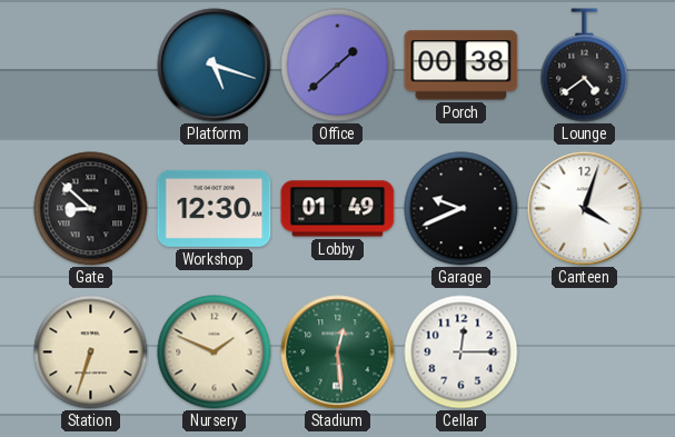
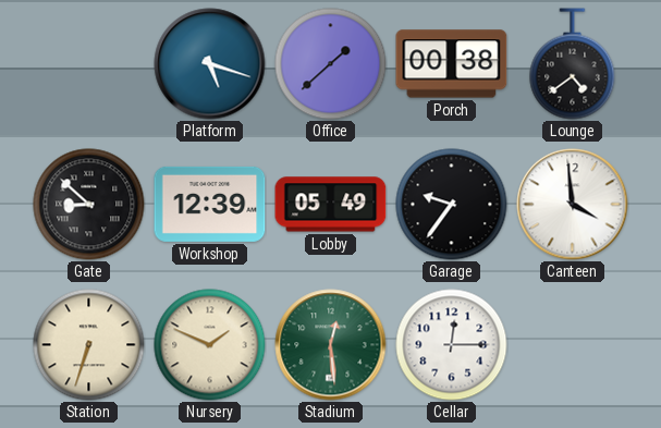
Workshop: 12:30 -> 12:39 (210, 204)
Lobby: 01:49 -> 05:49 (331, 205)
Garage: 9:41 -> 9:36 (452, 205)
Canteen: 4:03 -> 3:59 (573, 205)
